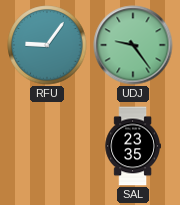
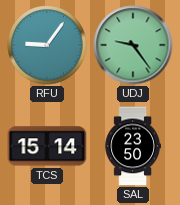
TCS: none -> 15:14 (47, 146)
SAL: 23:35 -> 23:50 (132, 146)
